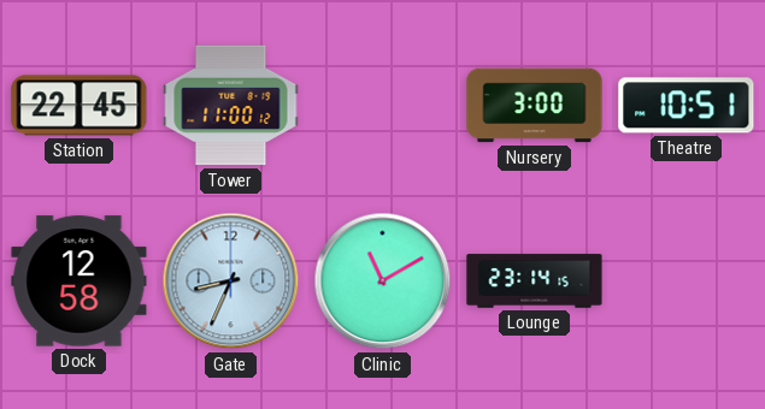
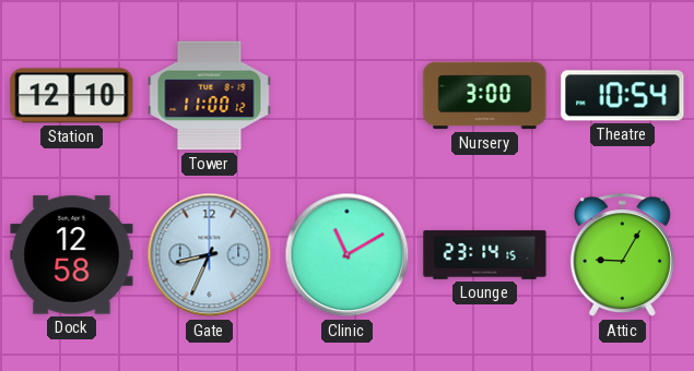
Station: 22:45 -> 12:10 (72, 96)
Theatre: 10:51 -> 10:54 (623, 96)
Attic: none -> 9:05 (622, 255)
